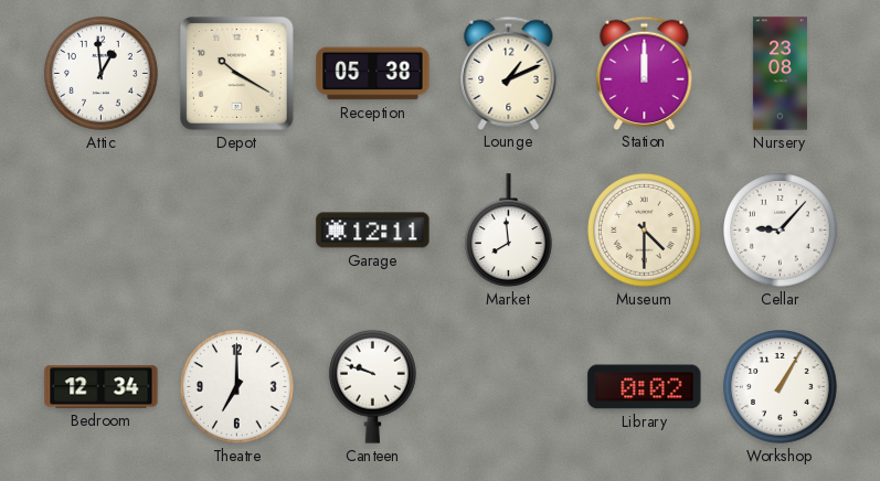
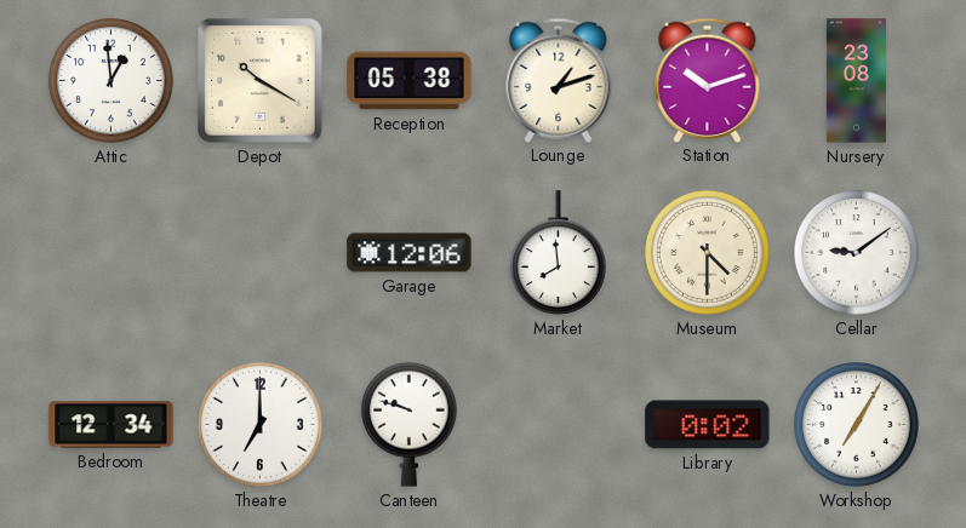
Lounge: 1:11 -> 1:12 (559, 80)
Station: 12:00 -> 10:12 (708, 80)
Garage: 12:11 -> 12:06 (410, 253)
Cellar: 9:07 -> 9:09 (857, 253)
Workshop: 1:05 -> 7:05 (857, 425)
